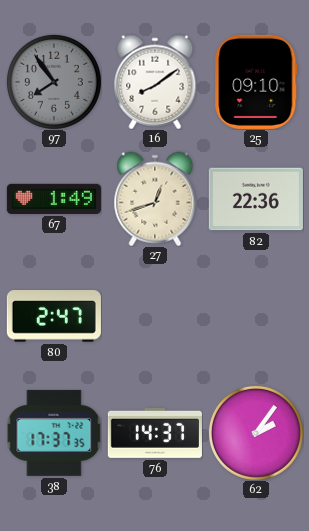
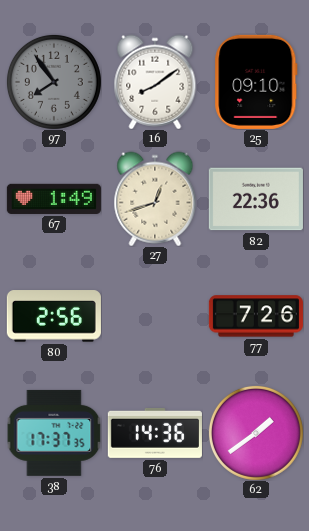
80: 2:47 -> 2:56 (54, 316)
77: none -> 7:26 (256, 316)
76: 14:37 -> 14:36 (155, 433)
62: 2:06 -> 1:39 (256, 433)
